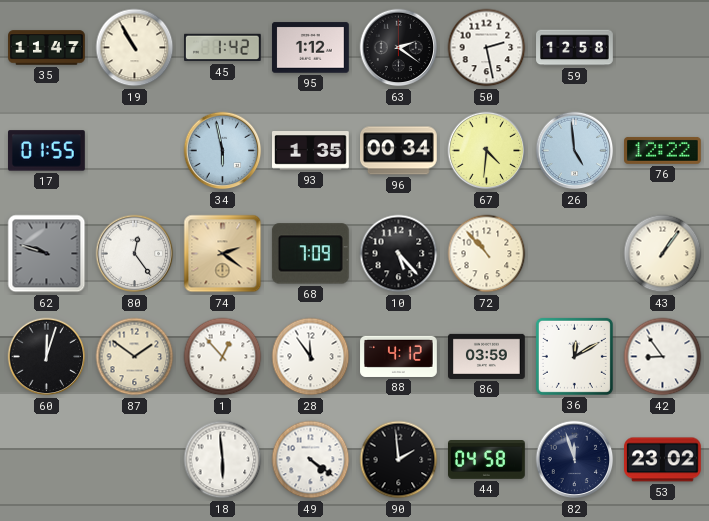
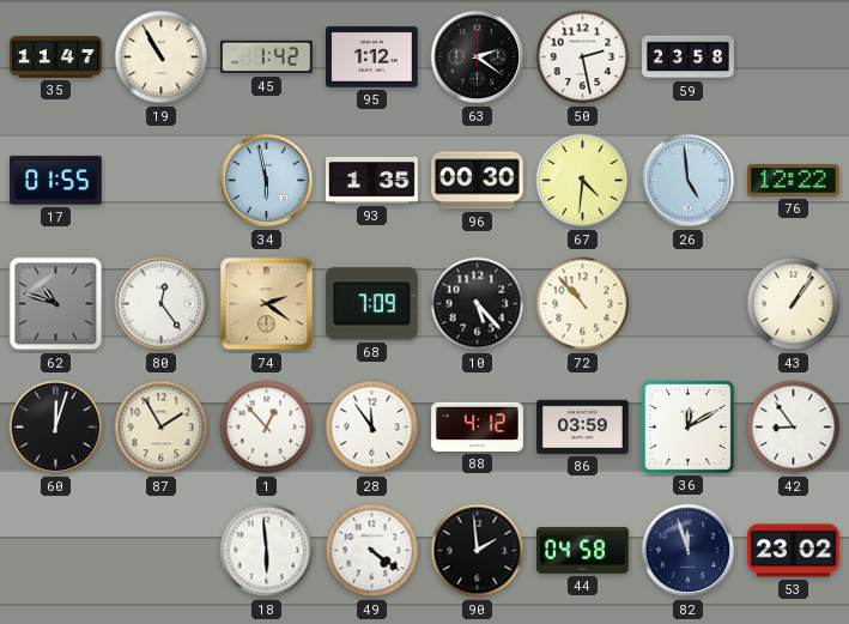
59: 12:58 -> 23:58 (689, 57)
96: 00:34 -> 00:30 (478, 181)
62: 9:48 -> 10:48 (56, 304)
87: 1:51 -> 1:55 (162, 428)
